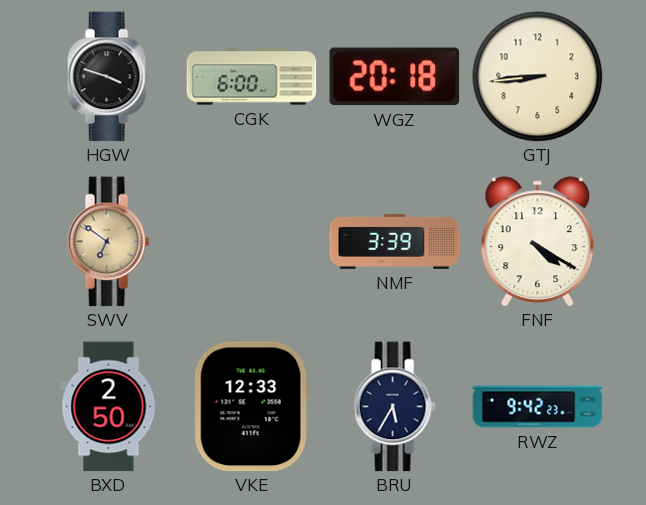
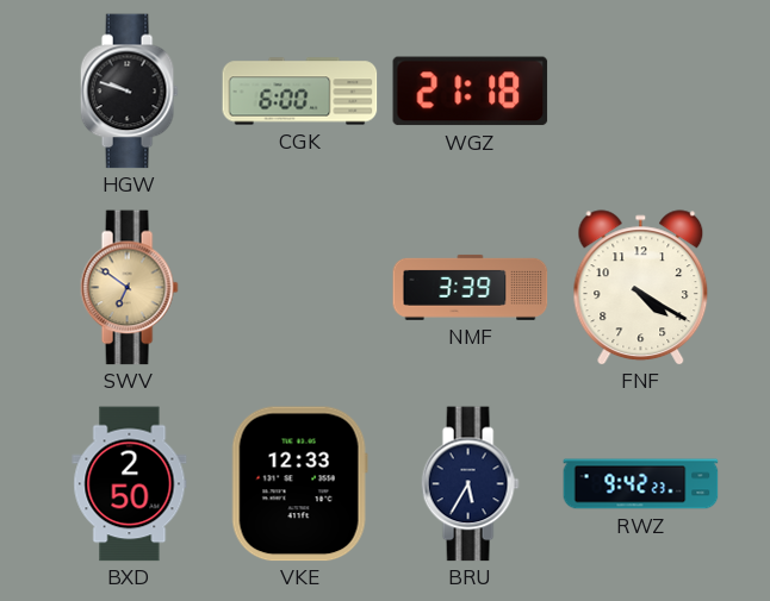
HGW: 3:48 -> 9:48 (129, 92)
WGZ: 20:18 -> 21:18 (471, 92)
GTJ: 8:44 -> none (538, 77)
